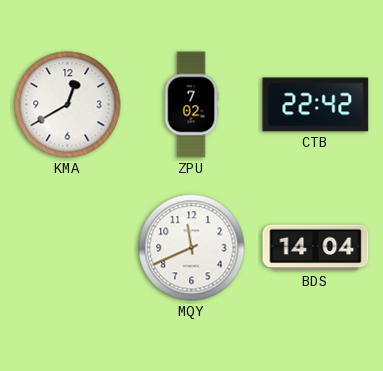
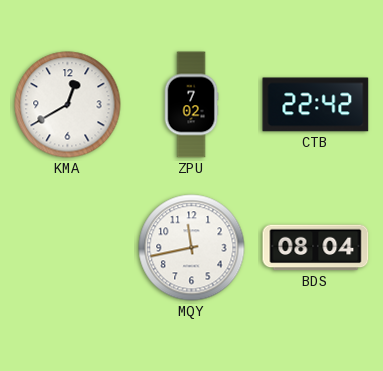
MQY: 11:41 -> 11:43 (192, 248)
BDS: 14:04 -> 08:04 (316, 248)
